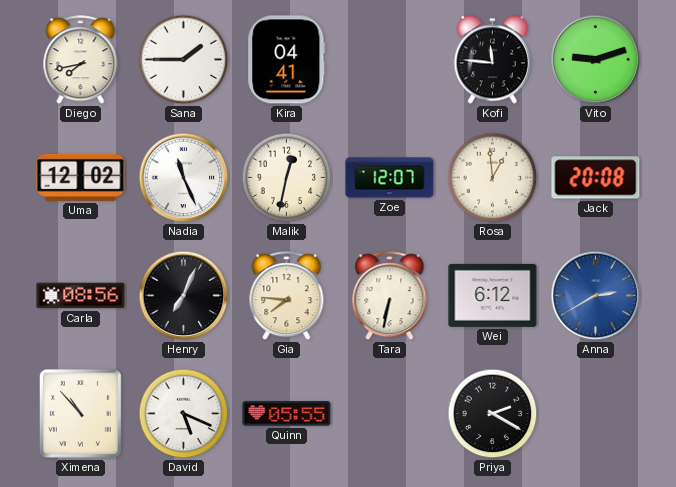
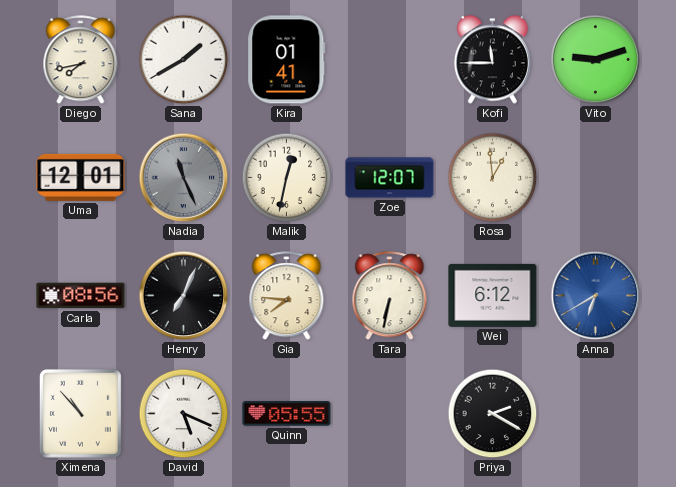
Sana: 1:45 -> 1:40 (184, 60)
Kira: 04:41 -> 01:41 (287, 60)
Kofi: 11:46 -> 11:45 (492, 60)
Uma: 12:02 -> 12:01 (81, 177)
Nadia dial: white -> grey (184, 178)
Jack: 20:08 -> none (596, 178)
Anna: 2:40 -> 6:40 (596, 296)
